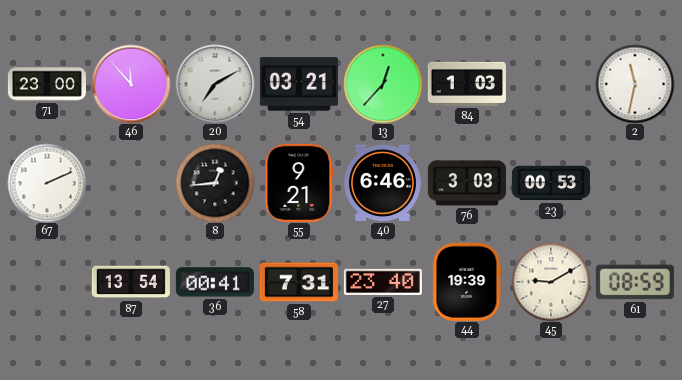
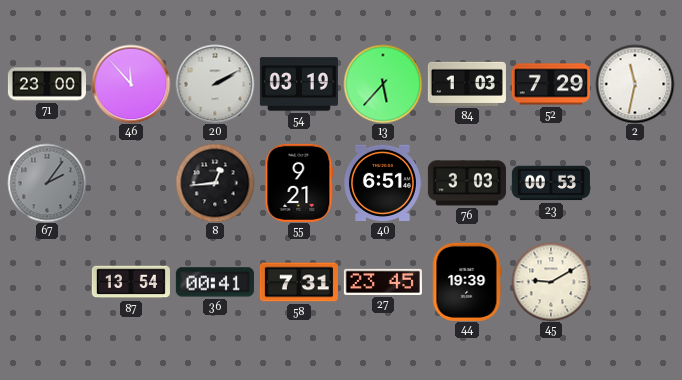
20: 7:10 -> 2:10 (215, 84)
54: 03:21 -> 03:19 (299, 84)
13: 12:37 -> 5:37 (383, 84)
52: none -> 7:29 (551, 84)
67: 2:11 -> 2:06 (47, 183)
67 dial: white -> grey (47, 183)
40: 6:46 -> 6:51 (383, 183)
27: 23:40 -> 23:45 (383, 282)
61: 08:59 -> none (635, 282)
